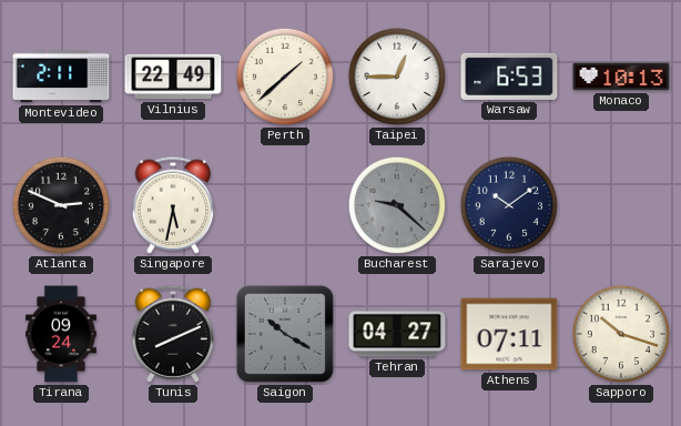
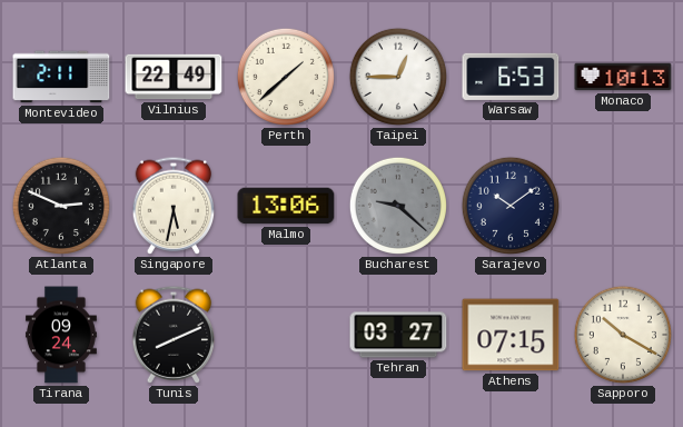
Malmo: none -> 13:06 (286, 206)
Saigon: 10:20 -> none (285, 334)
Tehran: 04:27 -> 03:27 (398, 335)
Athens: 07:11 -> 07:15 (511, 335)
Sapporo: 10:18 -> 10:20 (623, 335)
